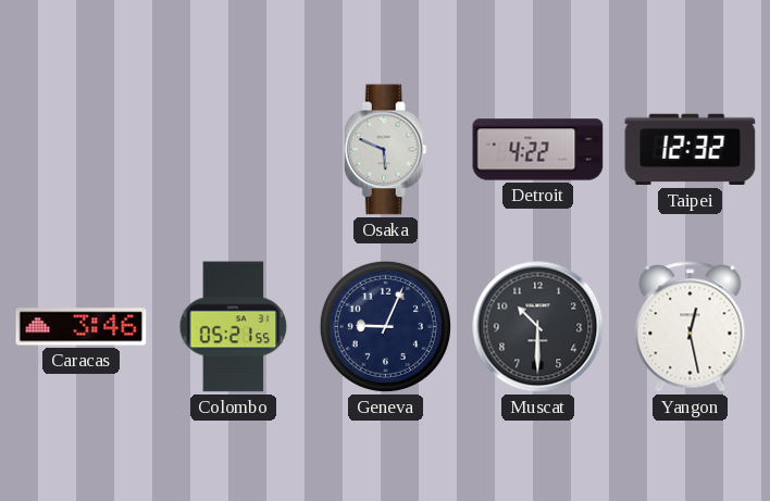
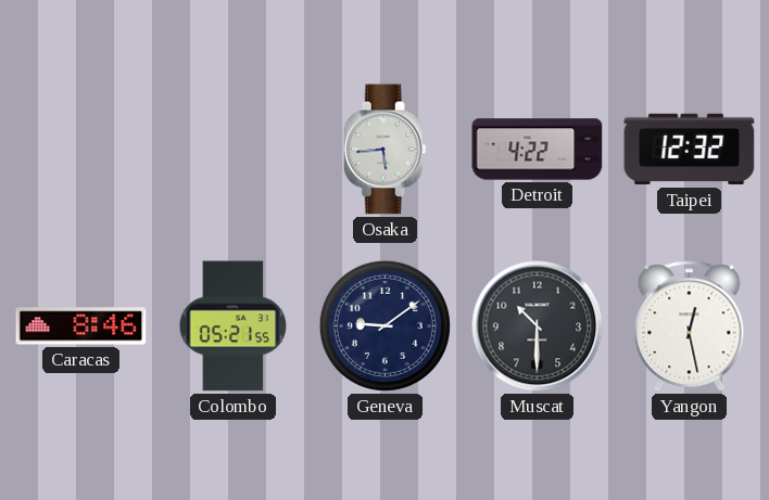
Osaka: 5:49 -> 5:44 (384, 150)
Caracas: 3:46 -> 8:46 (81, 326)
Geneva: 9:04 -> 9:09 (384, 325)
